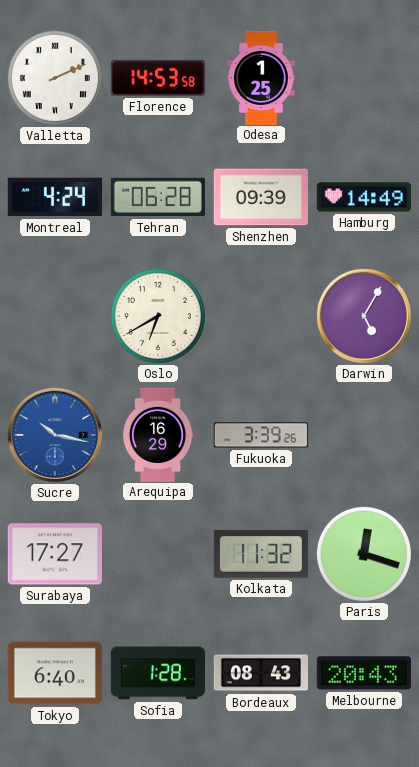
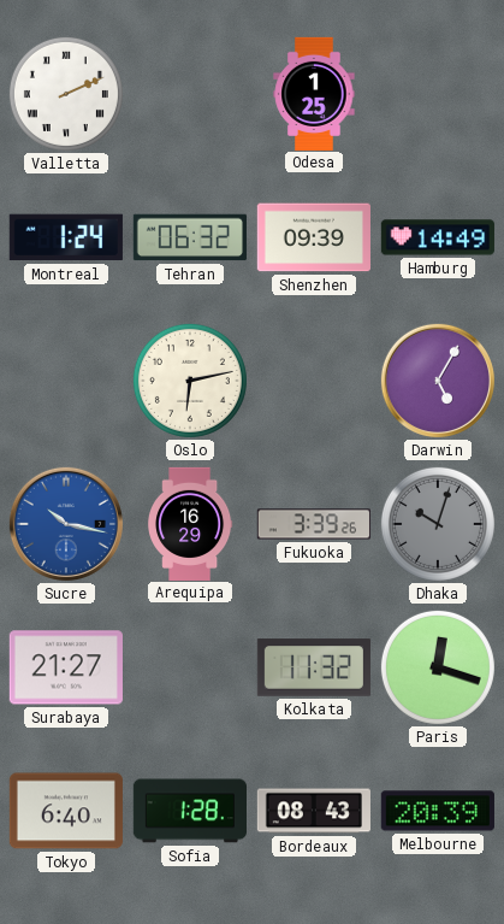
Florence: 14:53 -> none (158, 78)
Montreal: 4:24 -> 1:24 (66, 237)
Tehran: 06:28 -> 06:32 (190, 237)
Oslo: 6:40 -> 6:13 (190, 381)
Dhaka: none -> 10:03 (438, 524)
Surabaya: 17:27 -> 21:27 (66, 667)
Melbourne: 20:43 -> 20:39 (438, 811)
